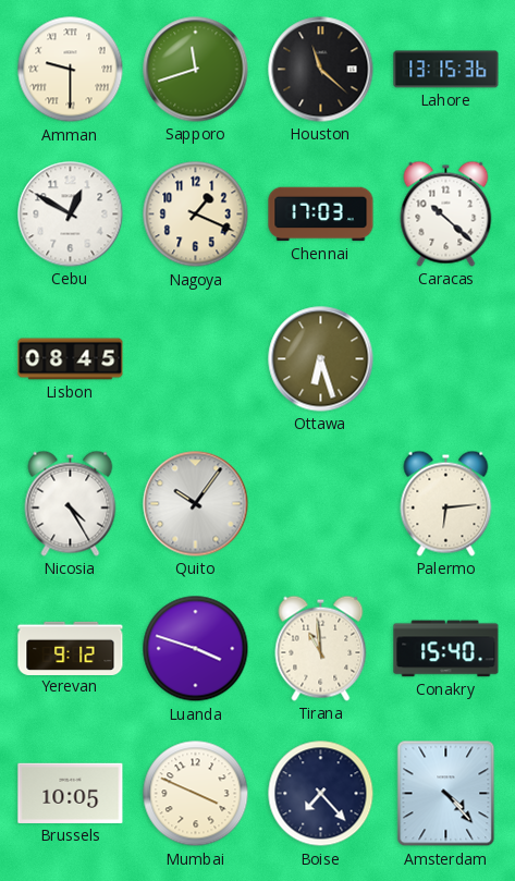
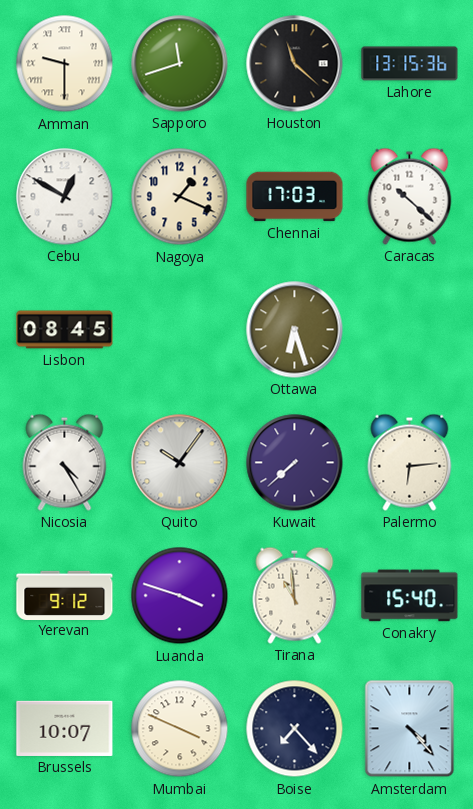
Kuwait: none -> 7:38 (295, 463)
Brussels: 10:05 -> 10:07 (65, 728)
